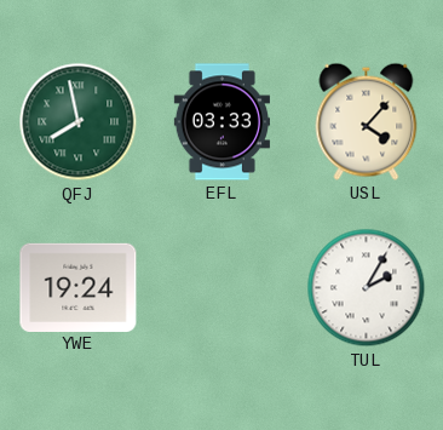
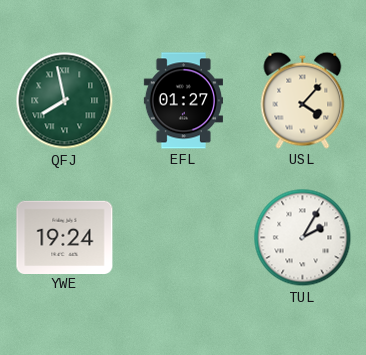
EFL: 03:33 -> 01:27 (183, 101)
